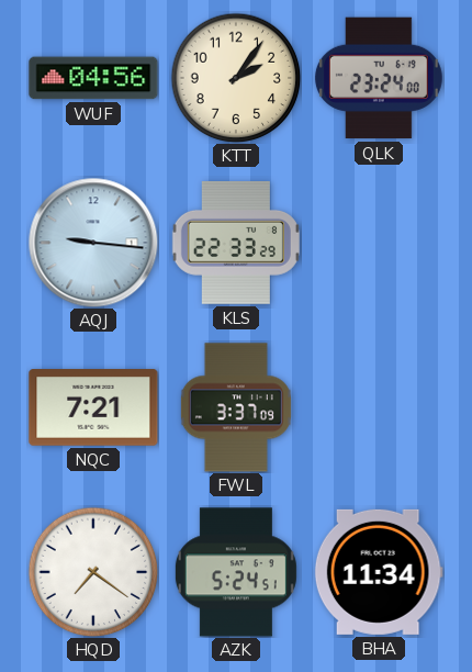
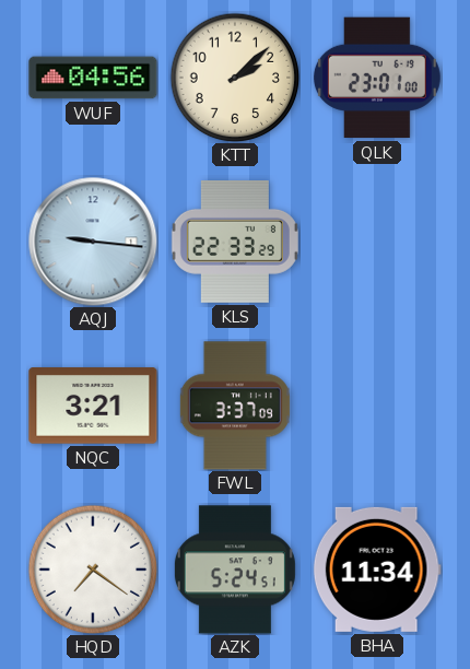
KTT: 2:06 -> 2:08 (235, 78)
QLK: 23:24 -> 23:01 (377, 78)
NQC: 7:21 -> 3:21 (93, 406)
